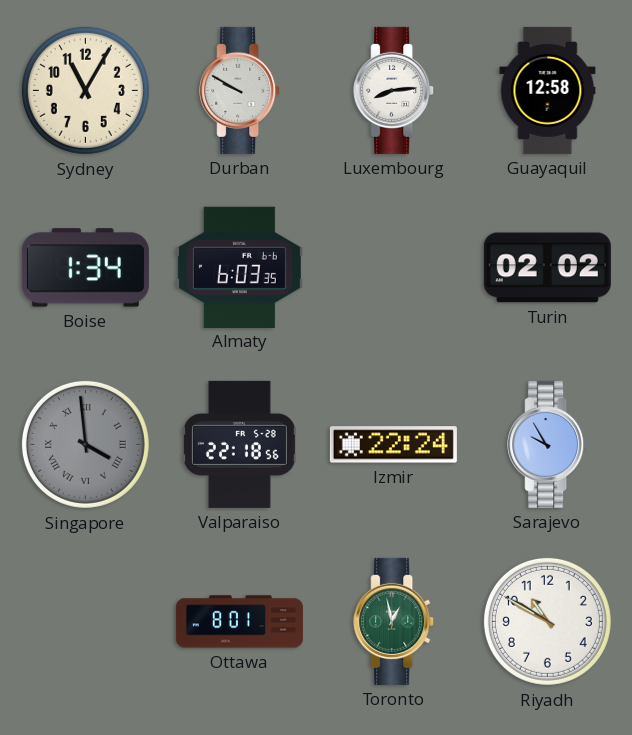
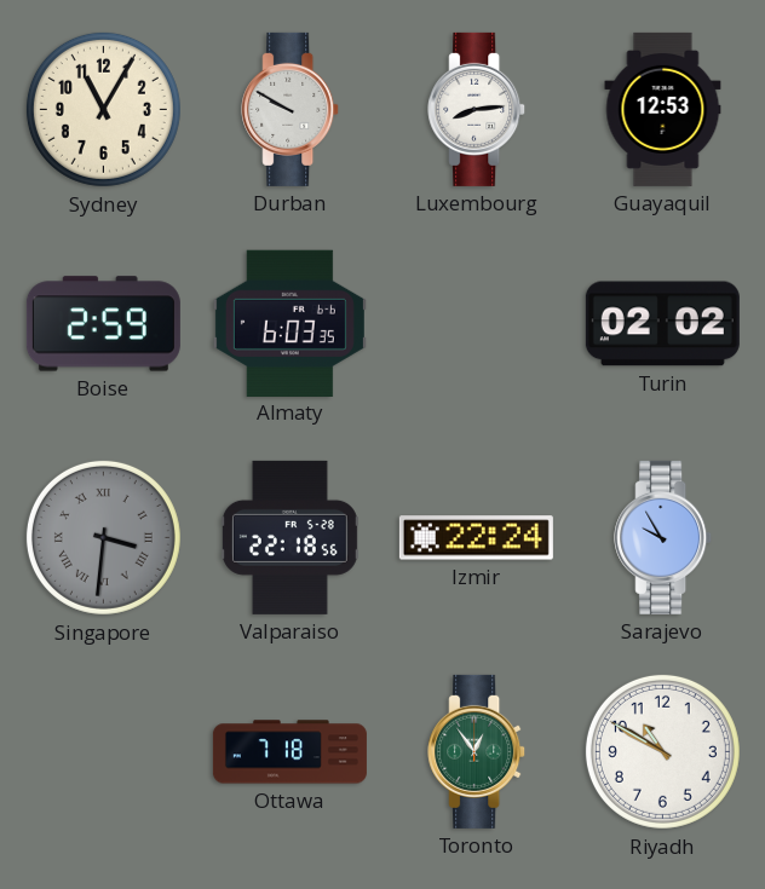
Guayaquil: 12:58 -> 12:53 (663, 109)
Boise: 1:34 -> 2:59 (103, 324)
Singapore: 3:59 -> 3:31 (103, 537)
Ottawa: 8:01 -> 7:18 (289, 752)
Toronto: 12:58 -> 12:54 (477, 751)
